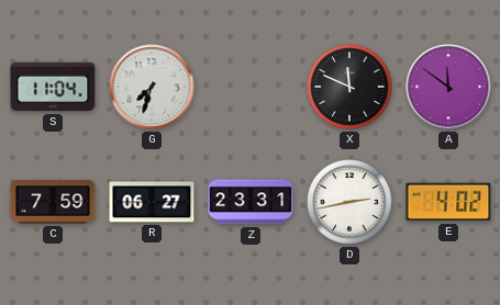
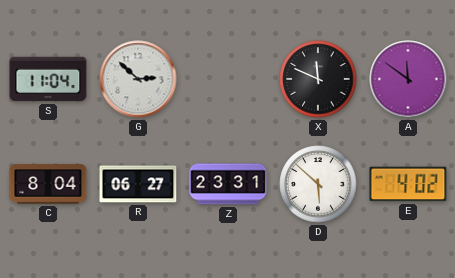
G: 7:33 -> 2:52 (138, 79)
C: 7:59 -> 8:04 (48, 184)
D: 2:43 -> 5:52 (318, 184)
